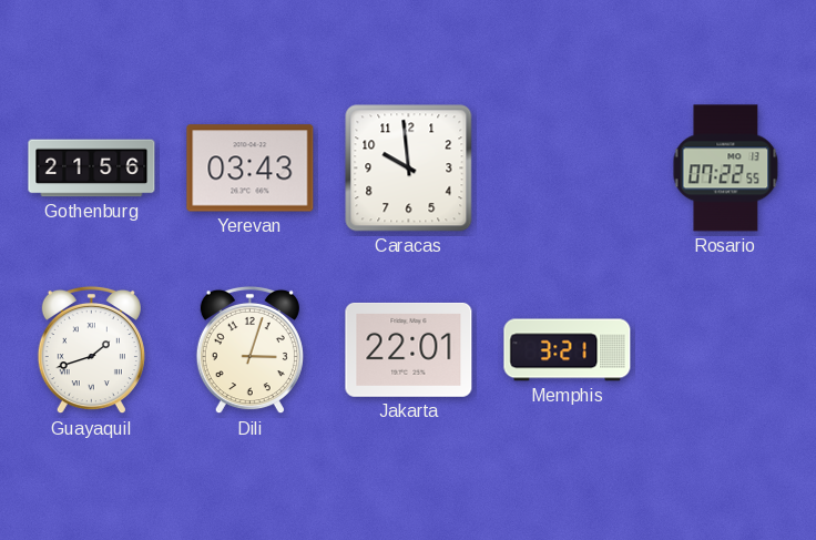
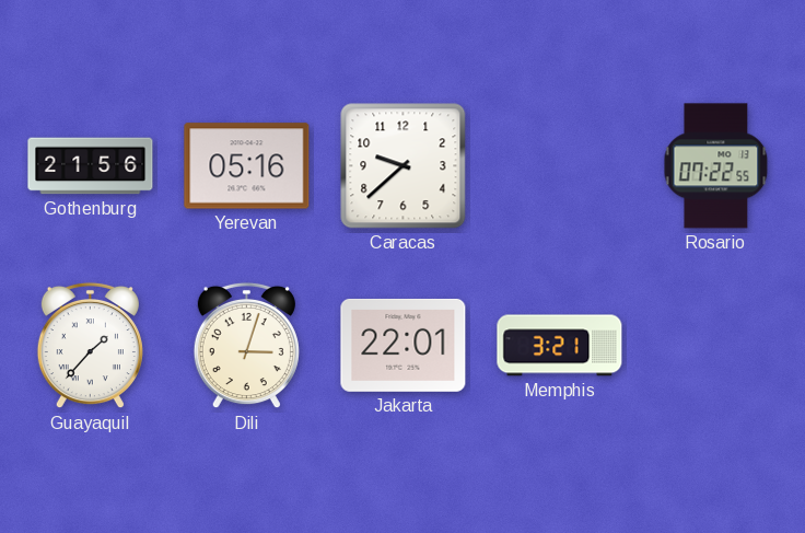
Yerevan: 03:43 -> 05:16 (247, 166)
Caracas: 9:59 -> 9:38 (404, 166)
Guayaquil: 1:42 -> 1:37 (90, 346)
